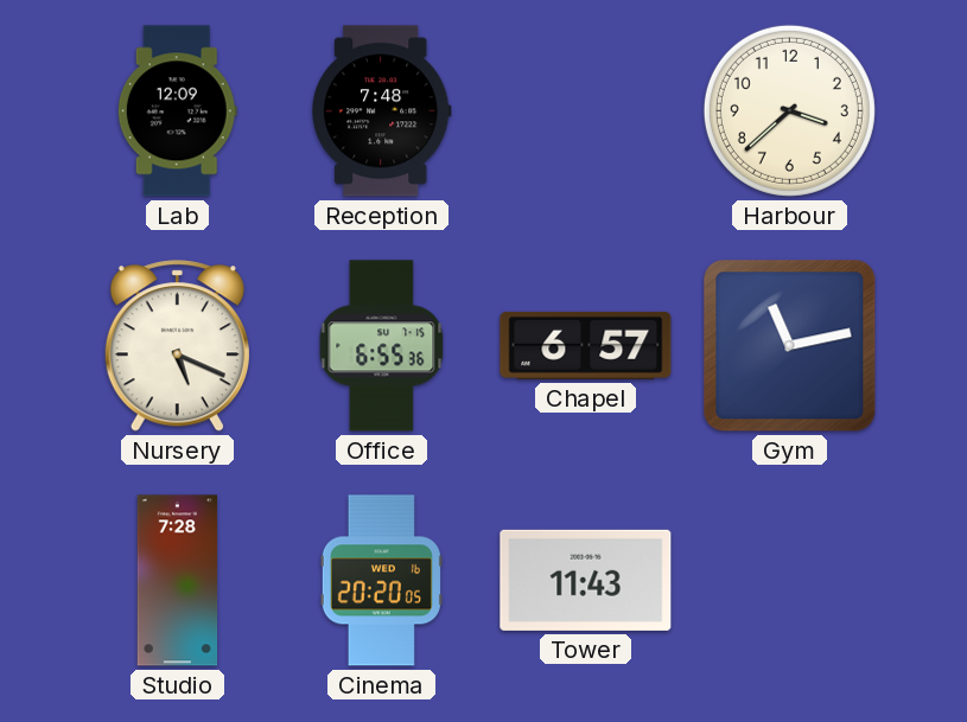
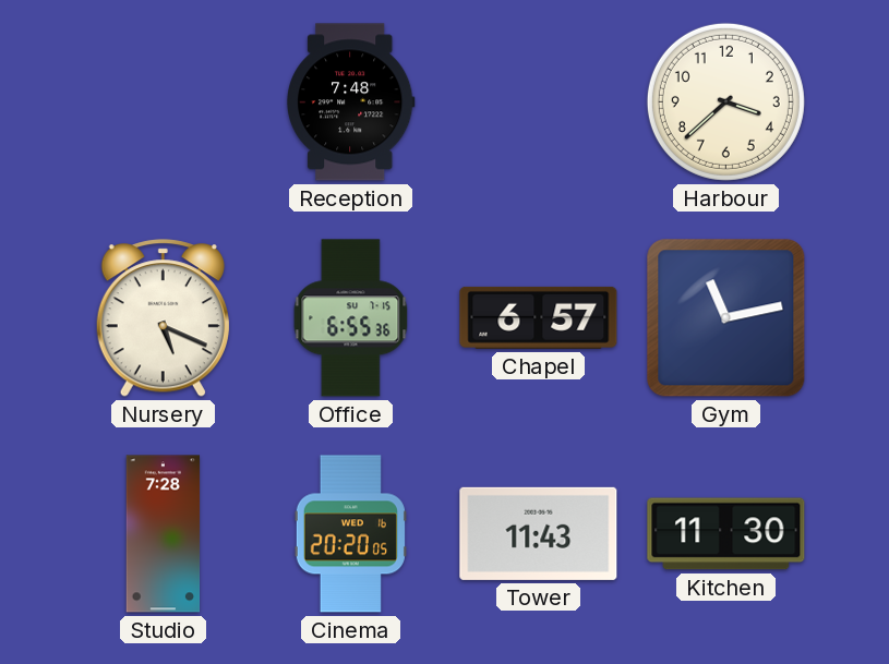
Lab: 12:09 -> none (177, 111)
Kitchen: none -> 11:30 (726, 534)
